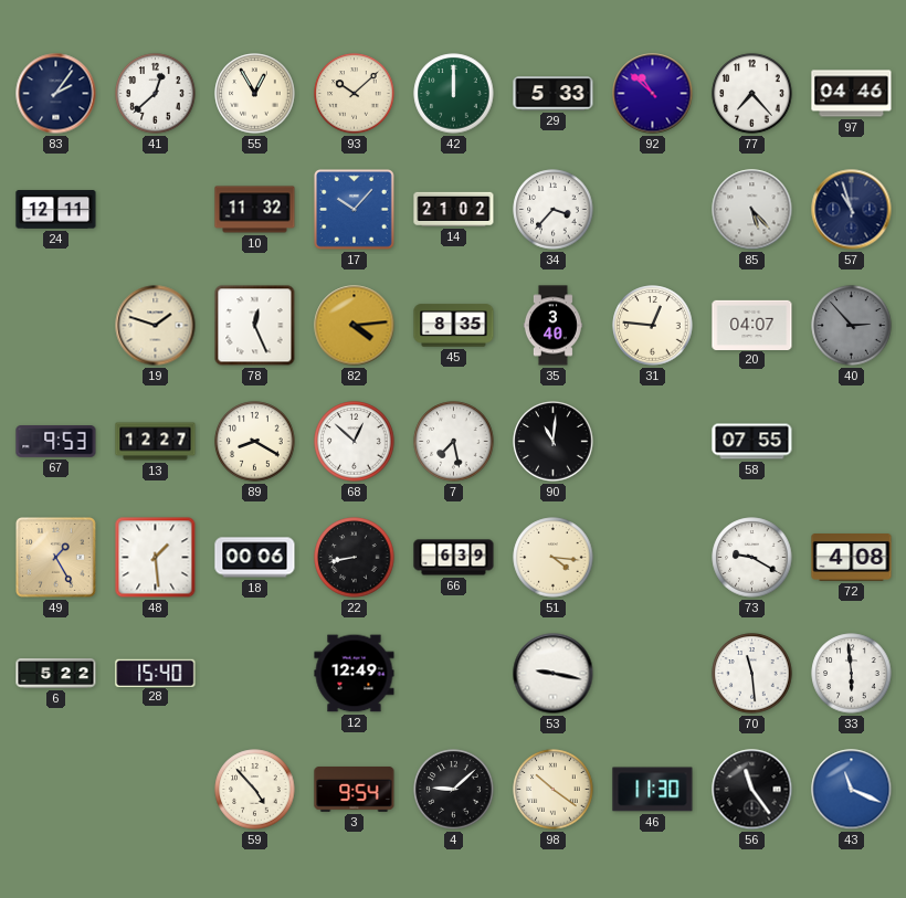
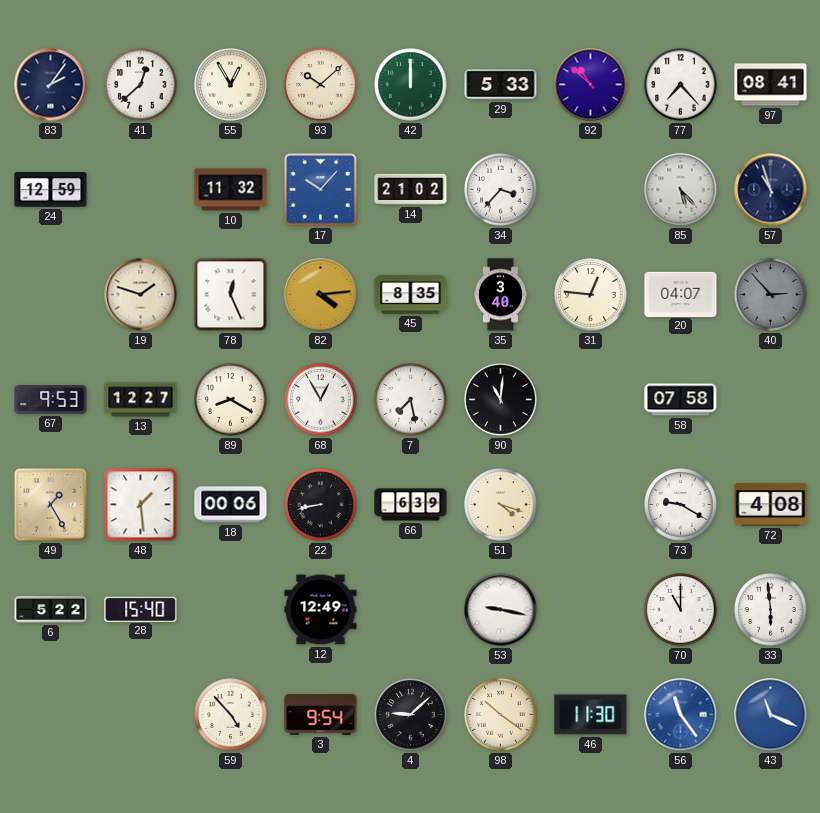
97: 04:46 -> 08:41 (771, 85)
24: 12:11 -> 12:59 (51, 190)
68: 12:52 -> 12:55 (321, 400)
58: 07:55 -> 07:58 (681, 400)
51: 4:16 -> 4:18 (501, 505)
70: 11:29 -> 11:00 (681, 610)
56 dial: black -> blue (681, 715)
